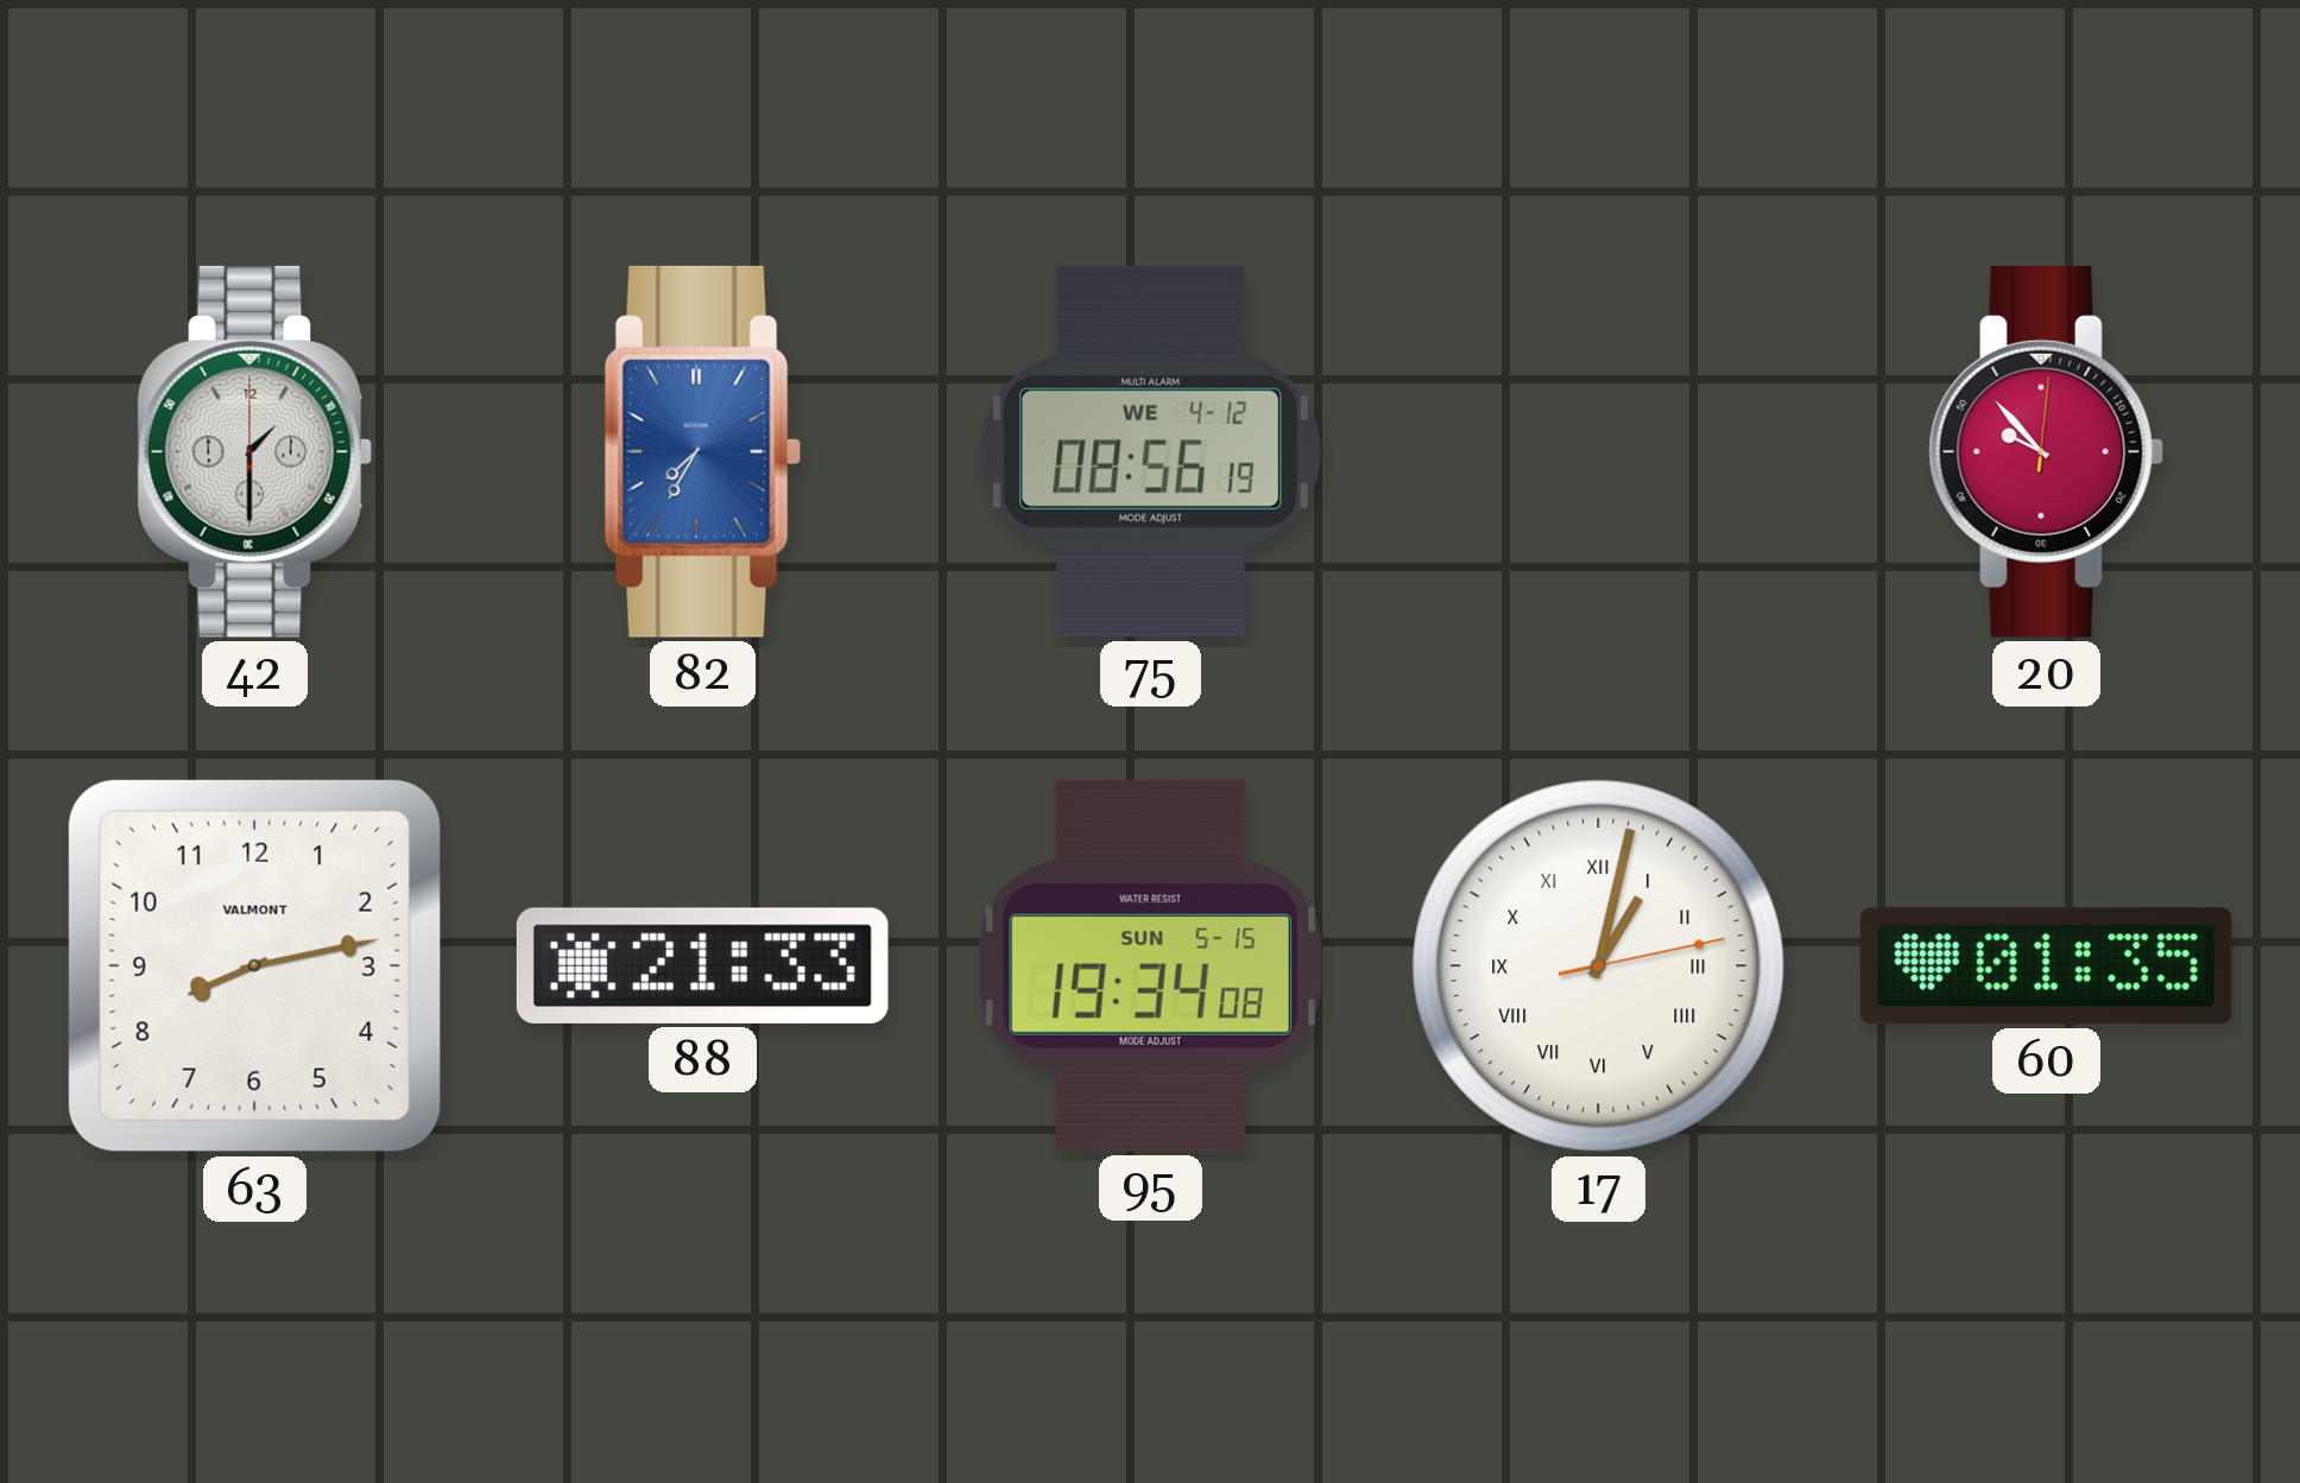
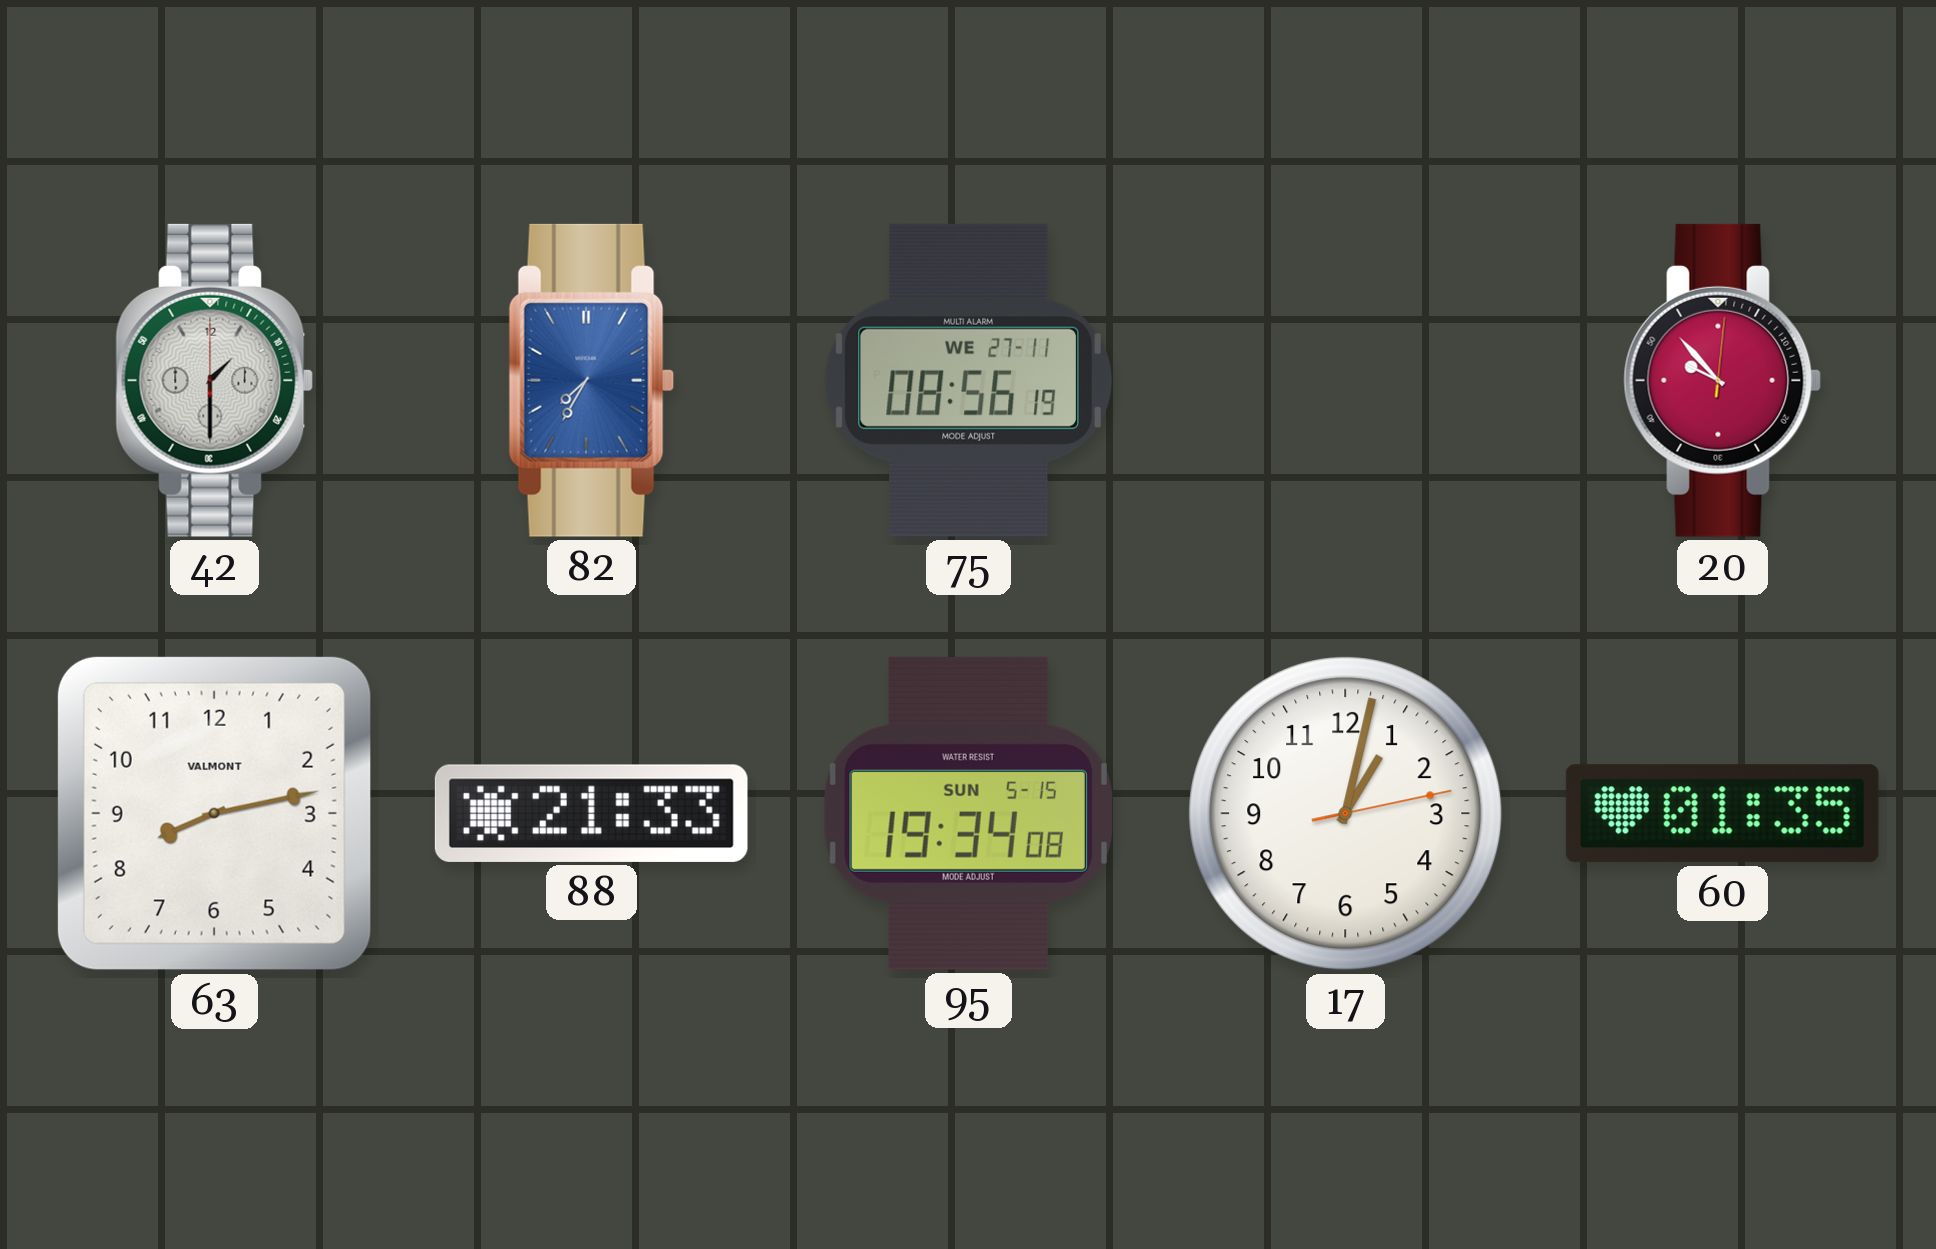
75 date: WE 4-12 -> WE 27-11 (968, 380)
17 numerals: Roman -> Arabic (1346, 814)
